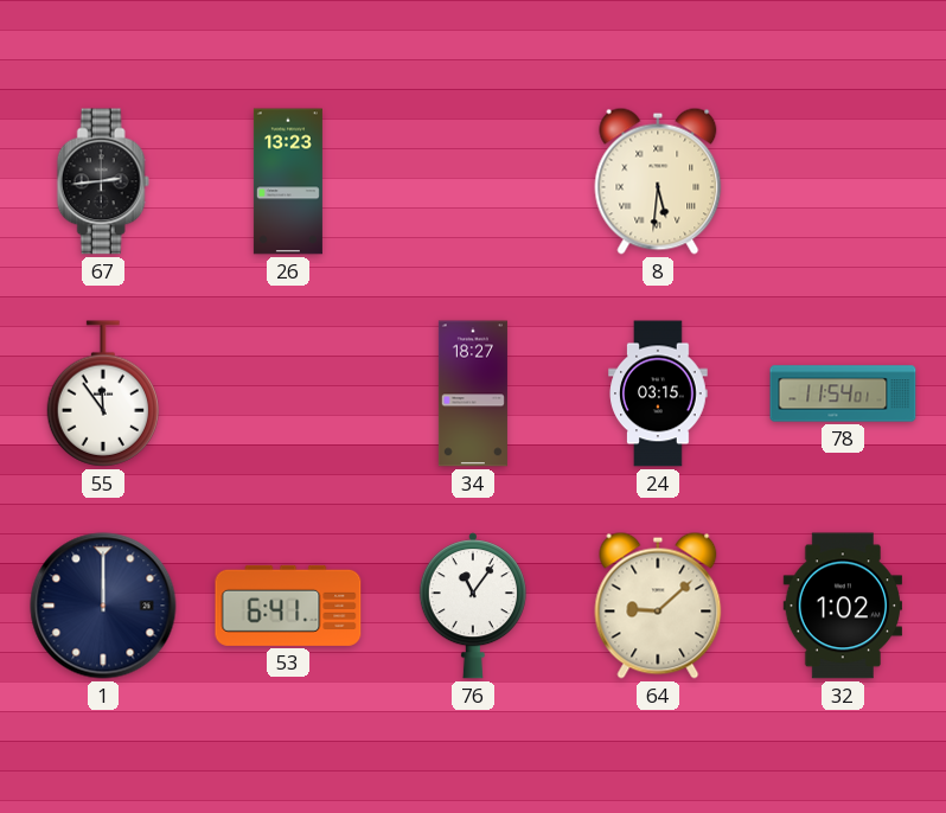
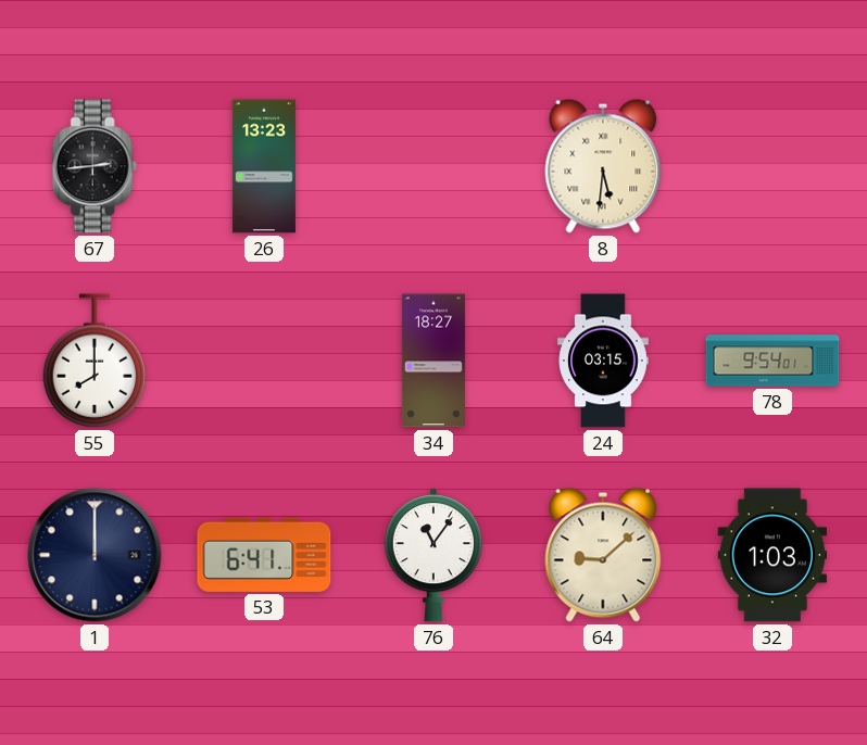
55: 11:54 -> 8:00 (95, 361)
78: 11:54 -> 9:54 (772, 361)
32: 1:02 -> 1:03 (771, 555)
